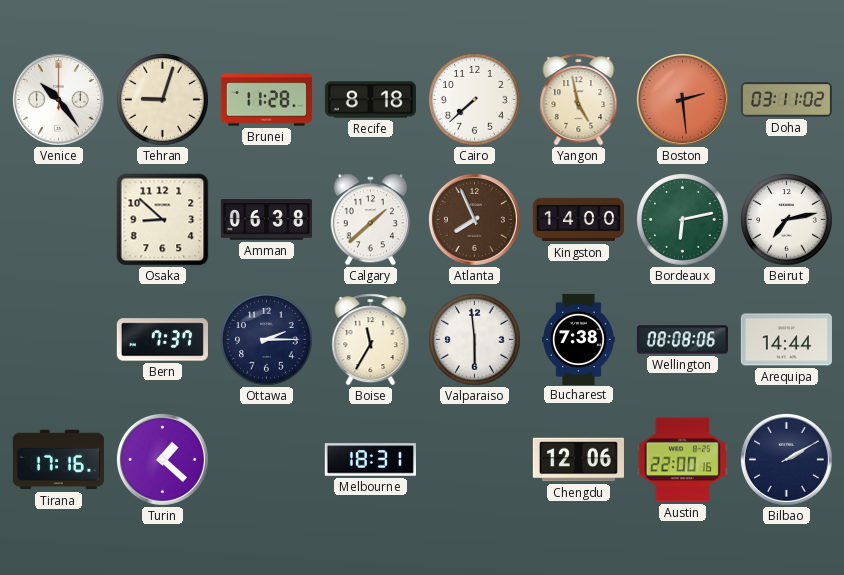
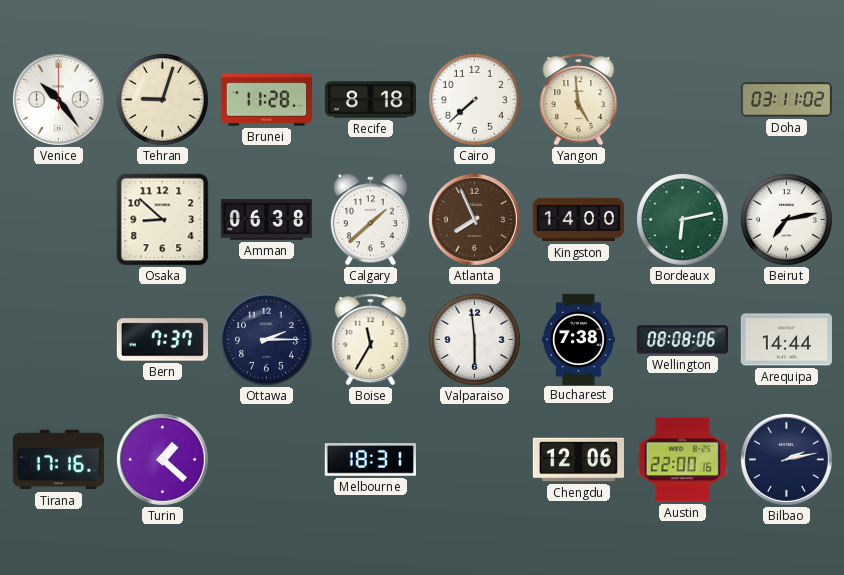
Yangon: 4:58 -> 4:59 (579, 100)
Boston: 2:29 -> none (682, 99)
Bilbao: 2:10 -> 2:13 (786, 459)
